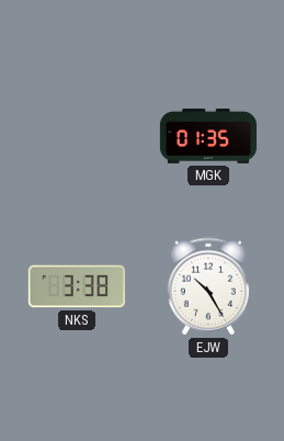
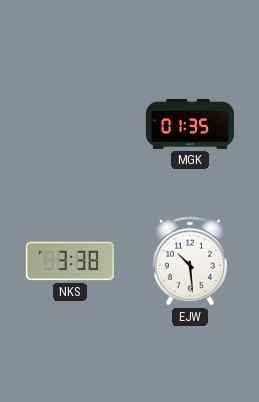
EJW: 10:25 -> 10:29 (190, 261)
